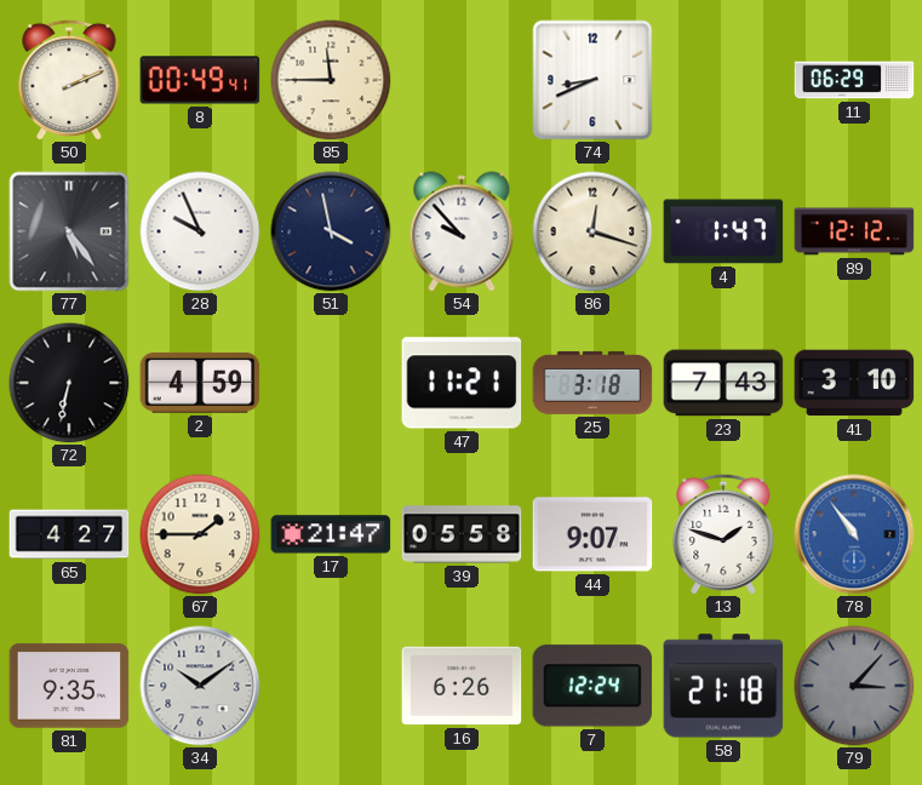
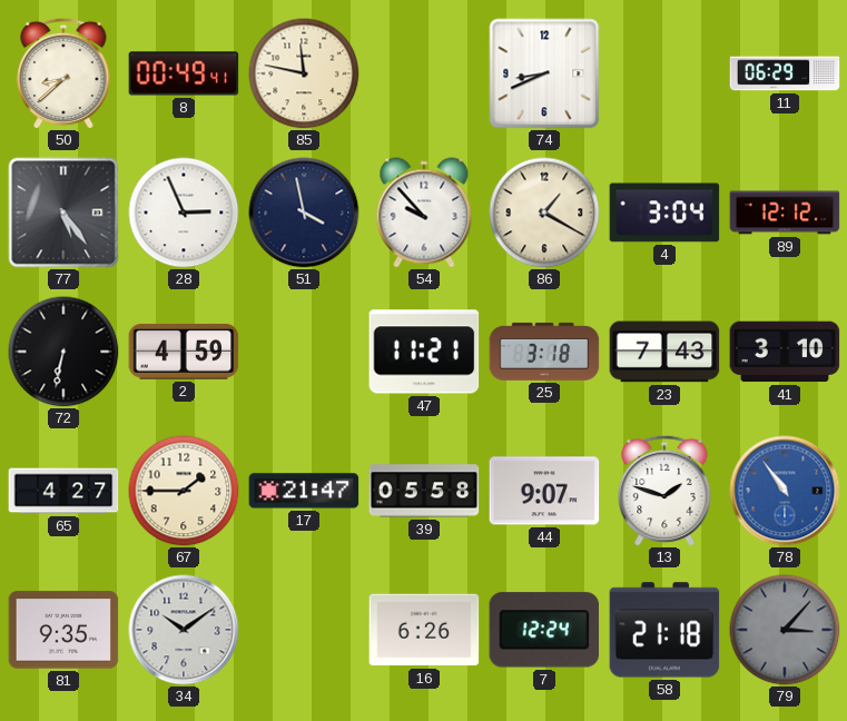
50: 2:11 -> 8:38 (63, 73)
85: 11:45 -> 11:47 (304, 73)
28: 9:56 -> 2:56 (184, 213)
86: 12:18 -> 1:20 (544, 213)
4: 1:47 -> 3:04 (664, 213)
